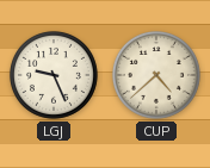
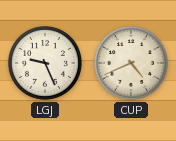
CUP: 4:38 -> 4:41 (131, 63)
